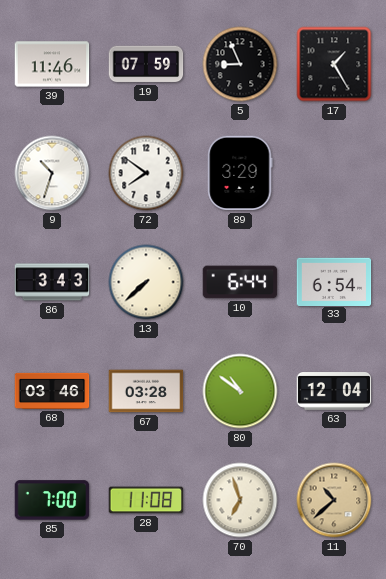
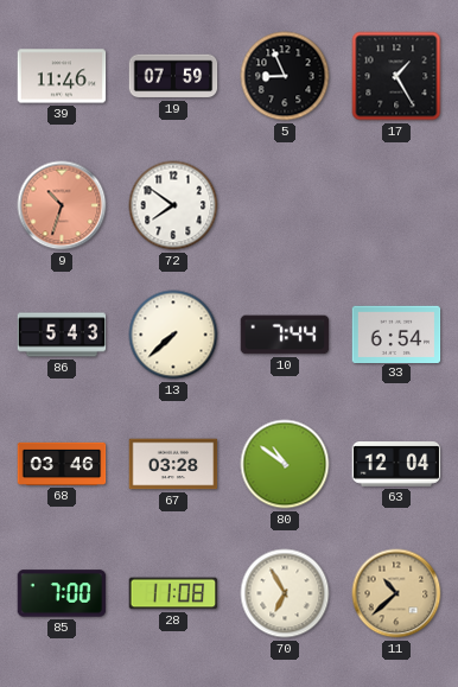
9 dial: white -> salmon (62, 205)
89: 3:29 -> none (240, 173)
86: 3:43 -> 5:43 (62, 335)
10: 6:44 -> 7:44 (285, 335)
70: 6:57 -> 6:55 (285, 593)
